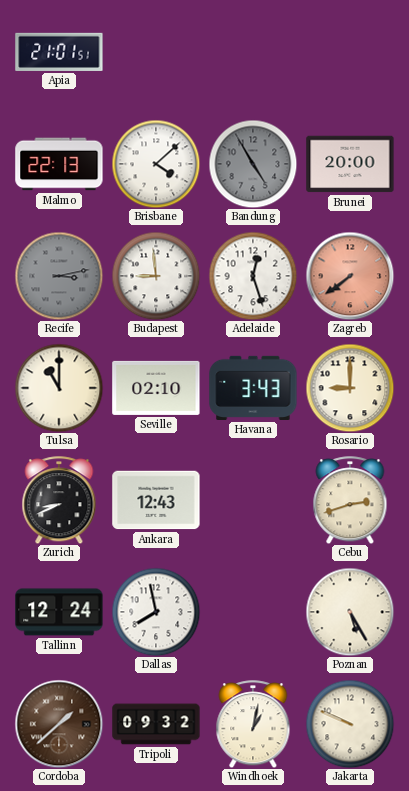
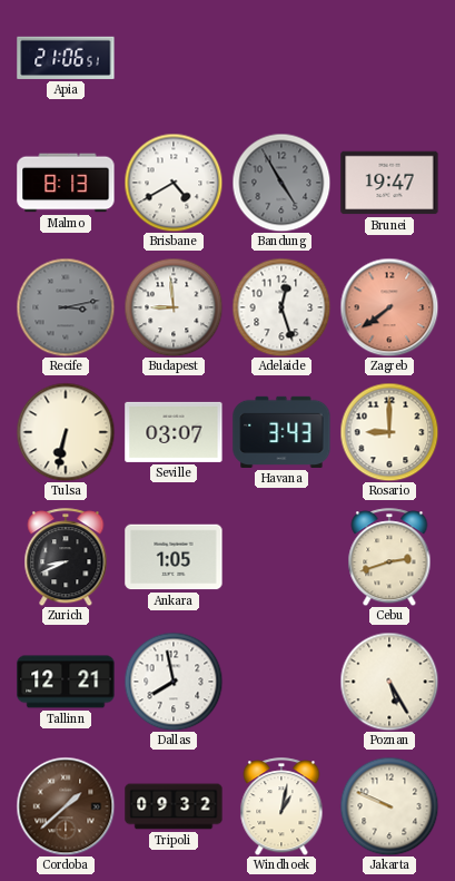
Apia: 21:01 -> 21:06 (66, 58)
Malmo: 22:13 -> 8:13 (66, 183)
Brisbane: 4:08 -> 4:40 (174, 183)
Brunei: 20:00 -> 19:47 (389, 183)
Tulsa: 11:00 -> 6:32 (66, 432)
Seville: 02:10 -> 03:07 (174, 432)
Ankara: 12:43 -> 1:05 (174, 557)
Tallinn: 12:24 -> 12:21 (66, 682)
